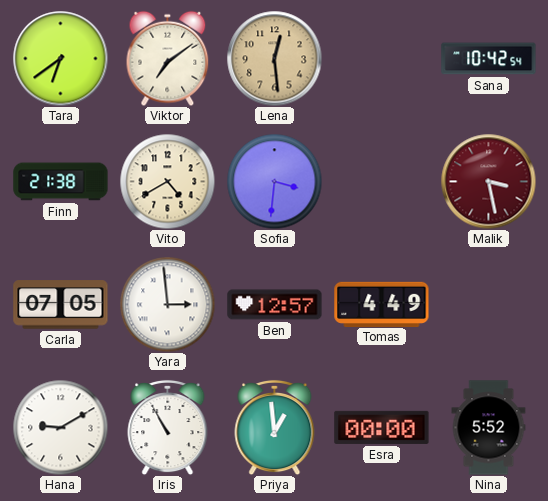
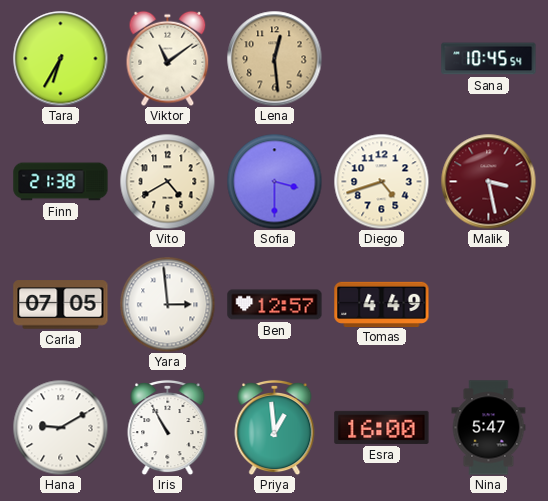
Tara: 6:39 -> 6:35 (60, 58)
Viktor: 7:09 -> 11:09 (168, 58)
Sana: 10:42 -> 10:45 (489, 59)
Sofia: 3:31 -> 3:30 (274, 181)
Diego: none -> 4:42 (381, 181)
Esra: 00:00 -> 16:00 (382, 427)
Nina: 5:52 -> 5:47 (489, 428)
